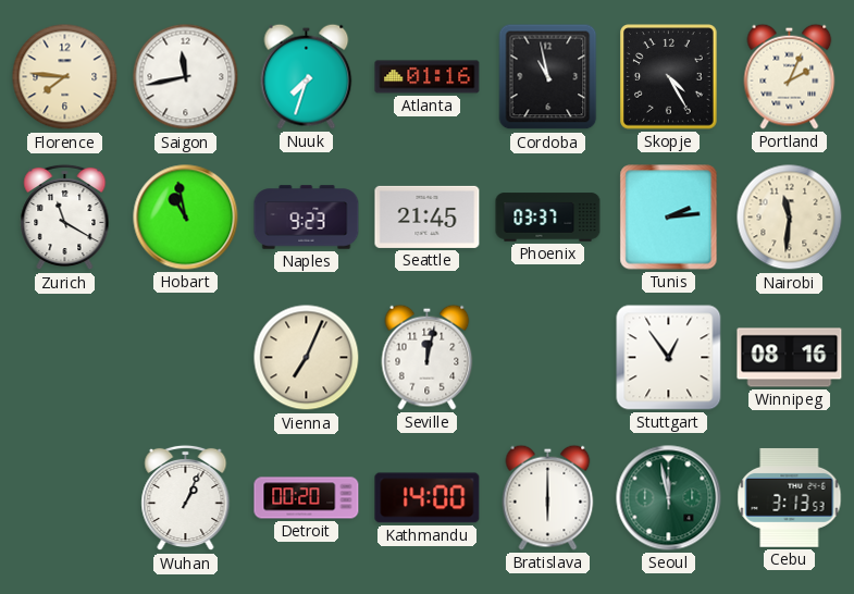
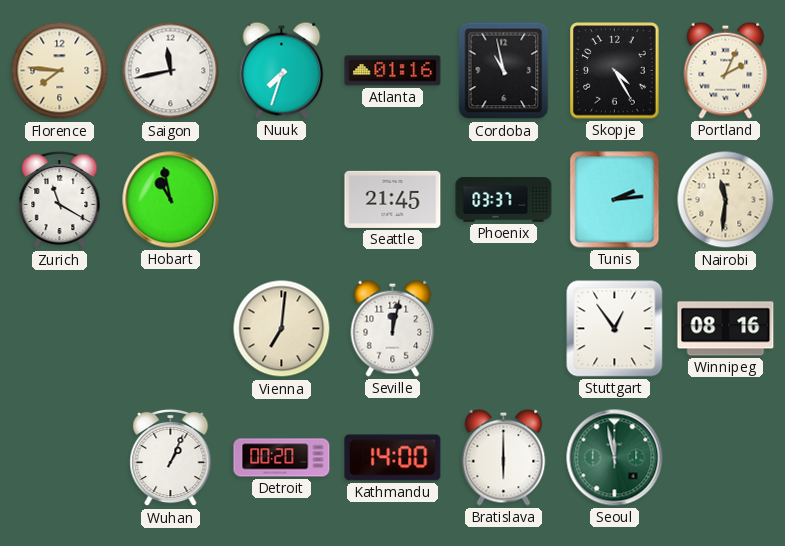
Naples: 9:23 -> none (307, 218)
Vienna: 7:04 -> 7:01 (282, 329)
Cebu: 3:13 -> none (790, 497)
